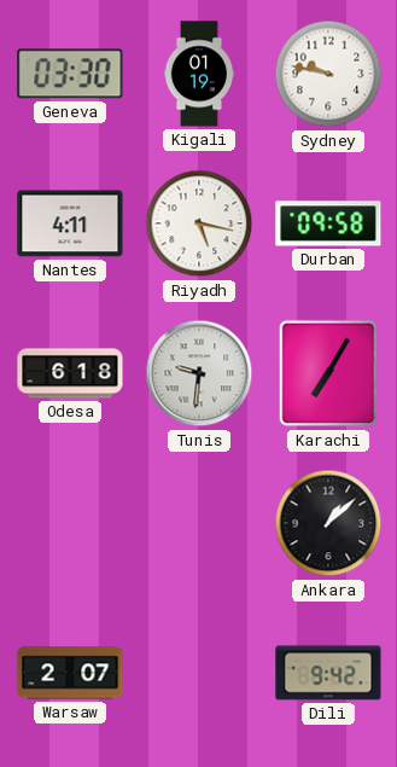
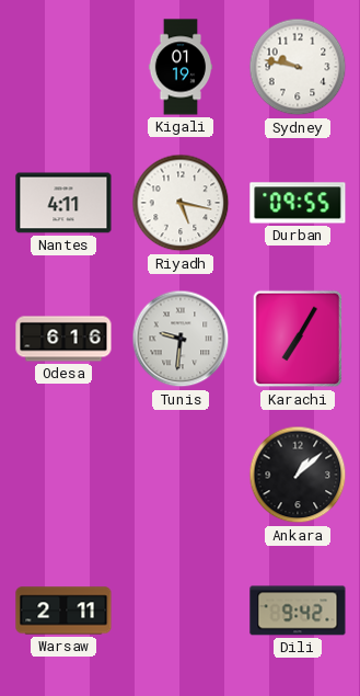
Geneva: 03:30 -> none (70, 74)
Durban: 09:58 -> 09:55 (298, 203)
Odesa: 6:18 -> 6:16 (63, 339)
Warsaw: 2:07 -> 2:11 (63, 611)
